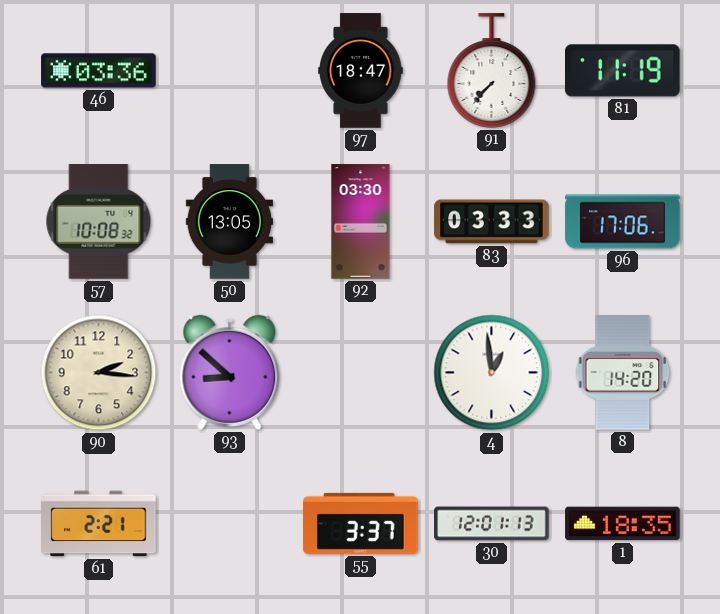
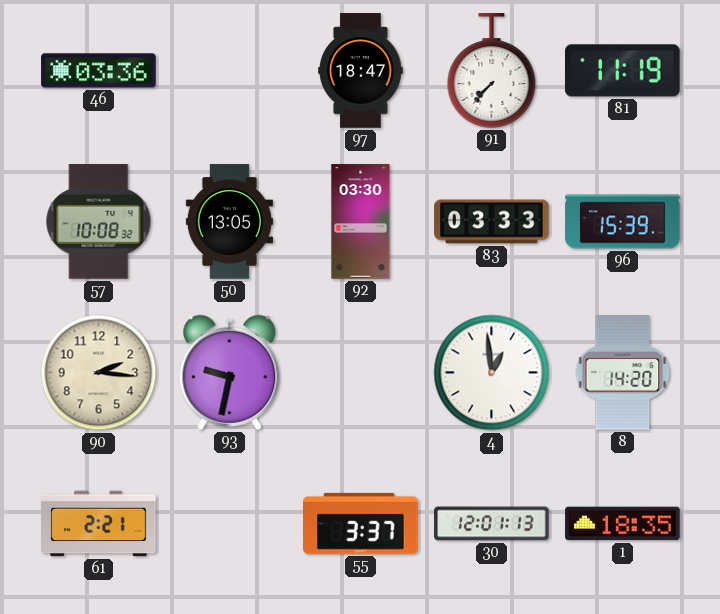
96: 17:06 -> 15:39 (623, 222)
93: 8:52 -> 9:32 (230, 372)
